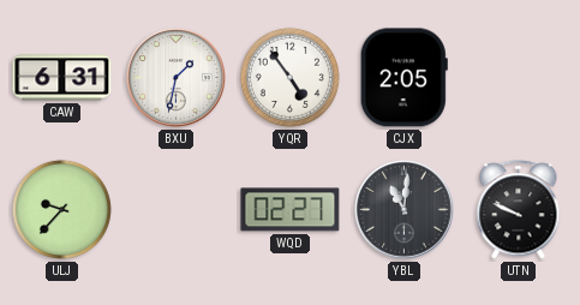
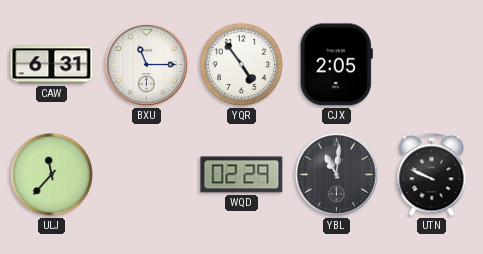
BXU: 1:32 -> 11:15 (147, 65)
ULJ: 9:37 -> 11:37 (51, 174)
WQD: 02:27 -> 02:29 (242, 175)
